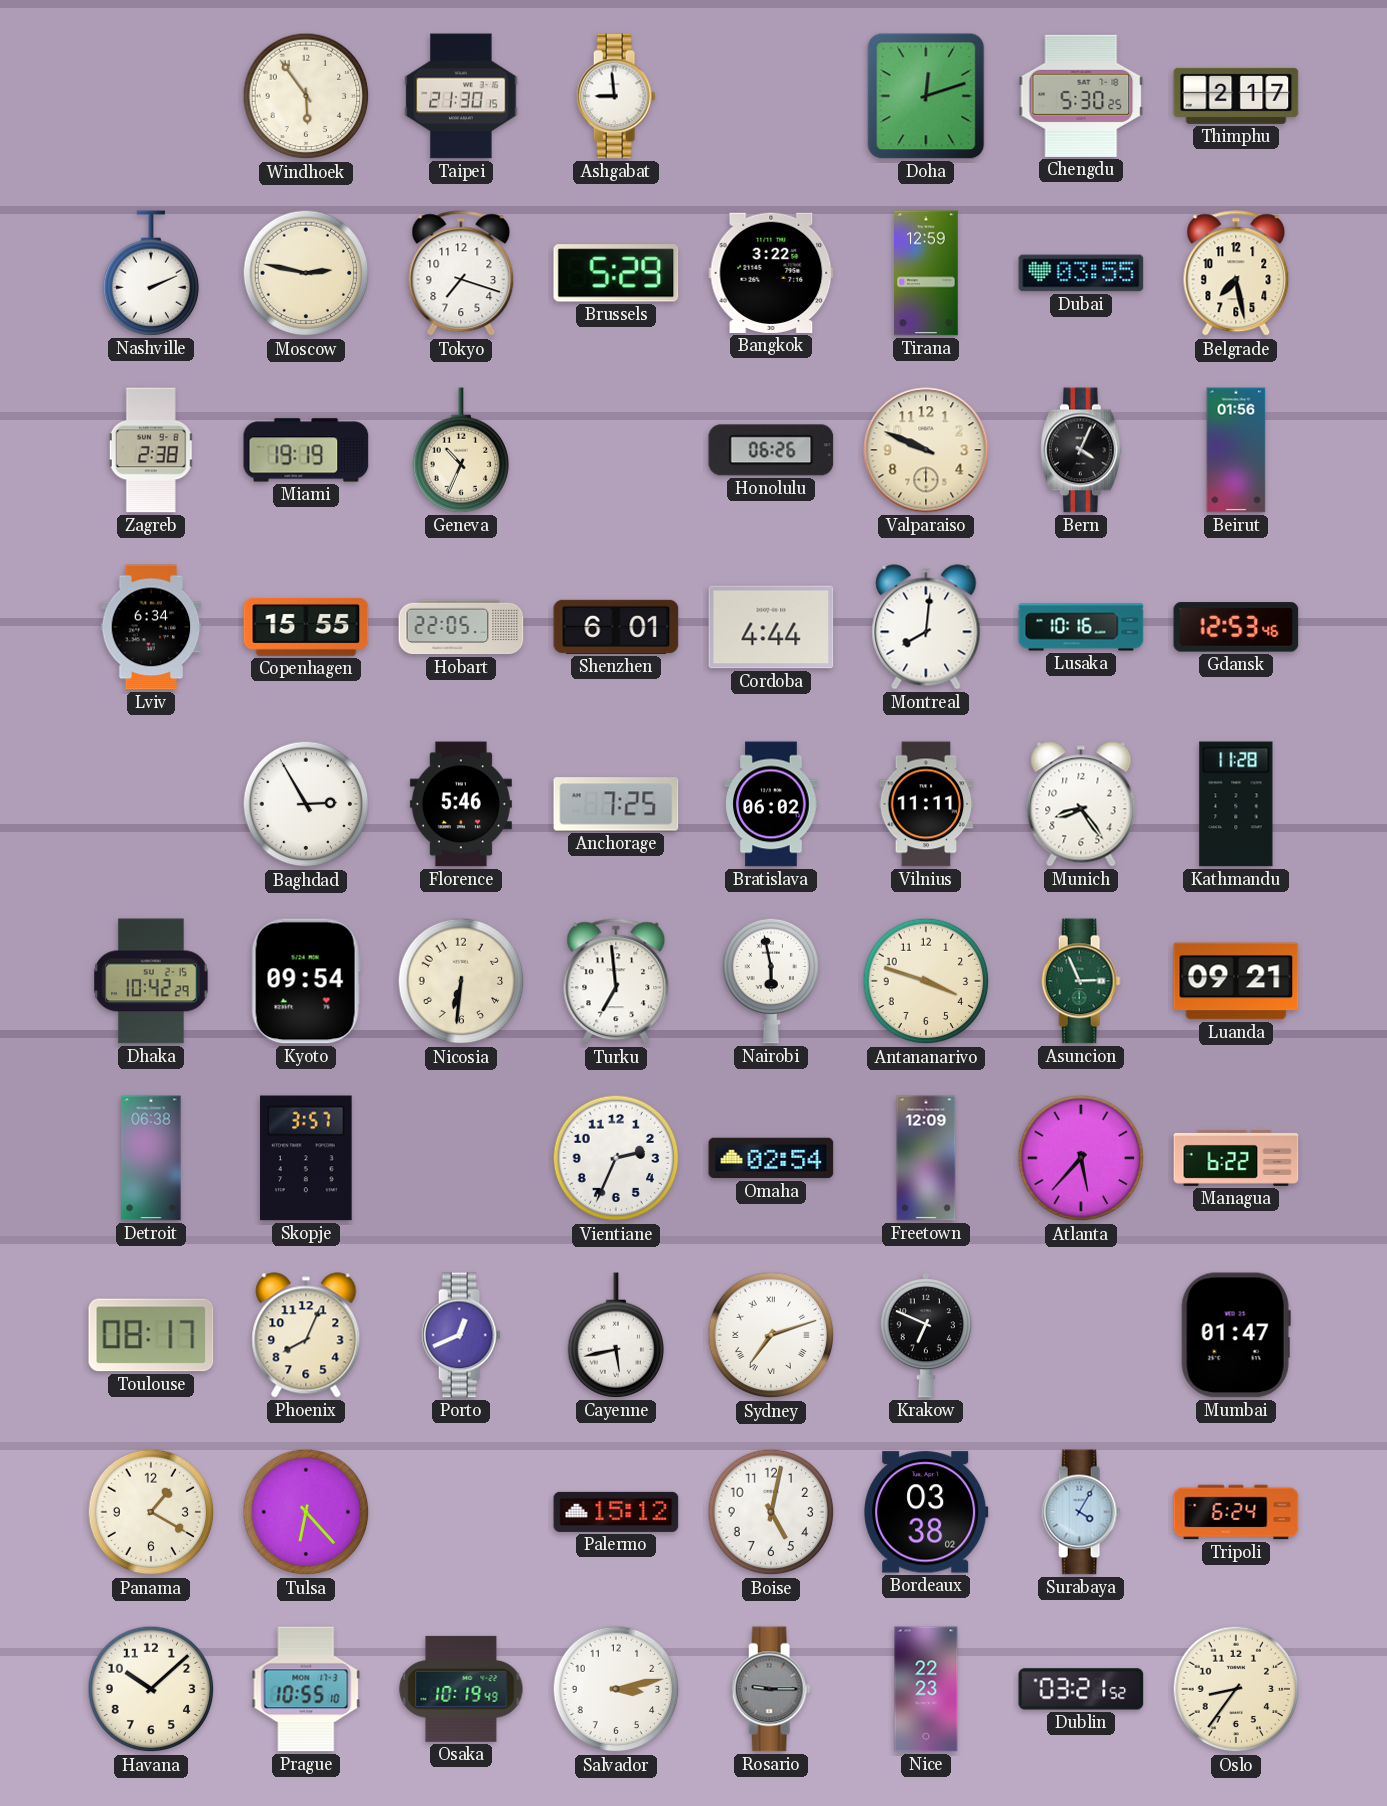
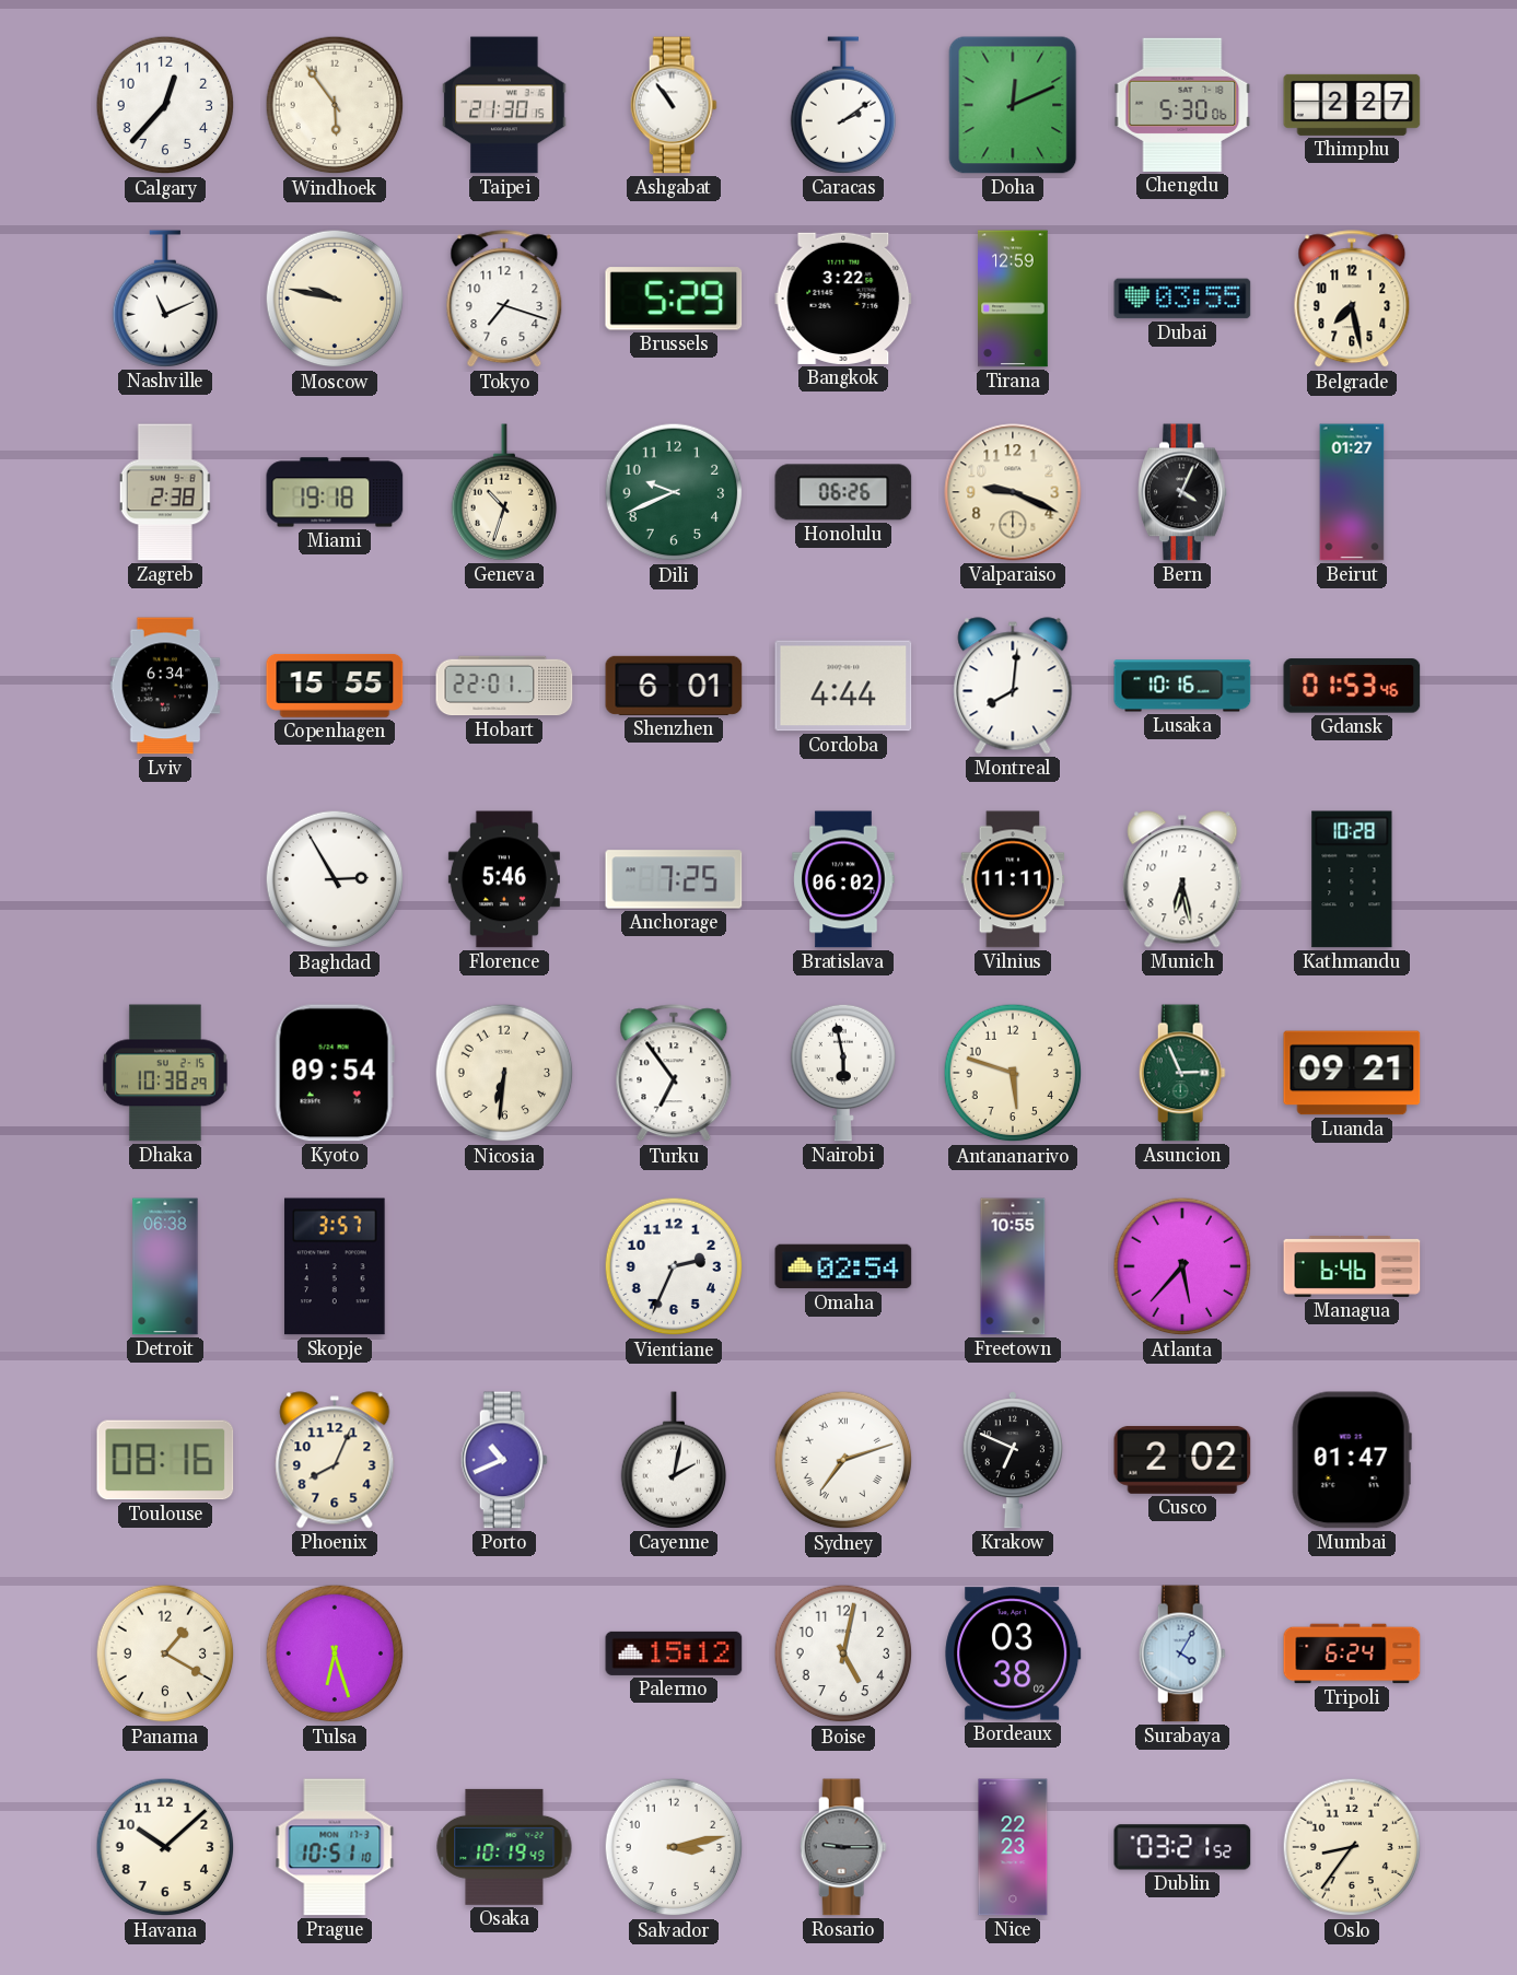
Calgary: none -> 12:37 (165, 105)
Ashgabat: 8:59 -> 10:54 (674, 105)
Caracas: none -> 2:09 (843, 105)
Doha: 12:12 -> 12:11 (1013, 105)
Chengdu: 5:30:25 -> 5:30:06 (1182, 105)
Thimphu: 2:17 -> 2:27 (1352, 105)
Nashville: 2:11 -> 11:11 (165, 299)
Moscow: 2:47 -> 9:47 (335, 299)
Miami: 19:19 -> 19:18 (335, 492)
Geneva: 10:34 -> 10:33 (504, 492)
Dili: none -> 9:41 (674, 492)
Valparaiso: 9:49 -> 9:19 (1013, 492)
Beirut: 01:56 -> 01:27 (1352, 492)
Hobart: 22:05 -> 22:01 (504, 686)
Gdansk: 12:53 -> 01:53 (1352, 686)
Munich: 8:24 -> 6:28 (1182, 879)
Kathmandu: 11:28 -> 10:28 (1352, 879)
Dhaka: 10:42 -> 10:38 (165, 1073)
Turku: 6:59 -> 6:54 (674, 1074)
Antananarivo: 3:48 -> 5:48 (1013, 1073)
Freetown: 12:09 -> 10:55 (1013, 1266)
Managua: 6:22 -> 6:46 (1352, 1266)
Toulouse: 08:17 -> 08:16 (165, 1460)
Porto: 12:41 -> 10:41 (504, 1460)
Cayenne: 5:43 -> 2:02 (674, 1460)
Cusco: none -> 2:02 (1182, 1460)
Tulsa: 6:23 -> 6:27 (335, 1653)
Prague: 10:55 -> 10:51 (335, 1847)
